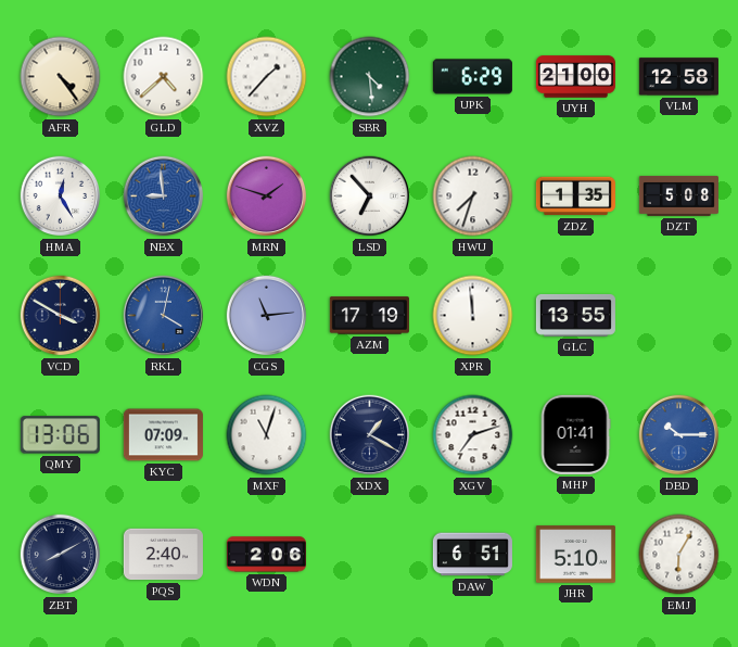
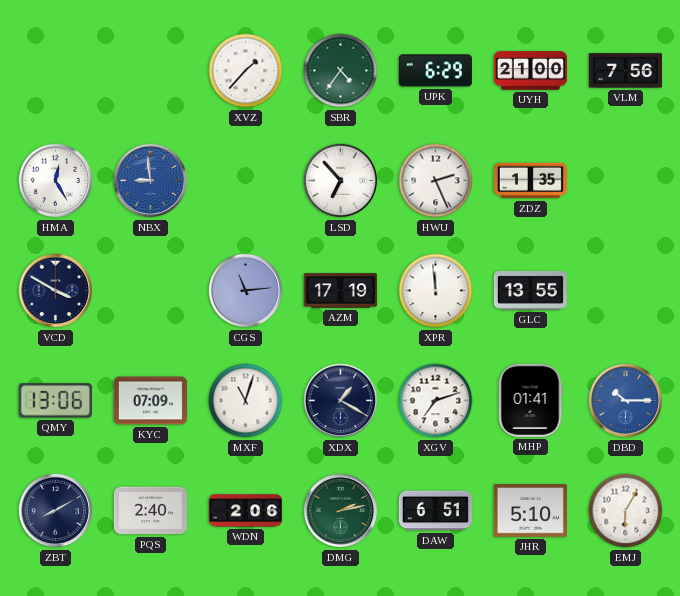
AFR: 4:24 -> none (61, 77)
GLD: 4:38 -> none (164, 77)
SBR: 4:29 -> 4:36 (341, 71)
VLM: 12:58 -> 7:56 (625, 71)
MRN: 1:48 -> none (267, 196)
HWU: 7:33 -> 2:26 (436, 181)
DZT: 5:08 -> none (678, 195)
RKL: 4:02 -> none (164, 316)
DMG: none -> 2:13 (341, 511)
